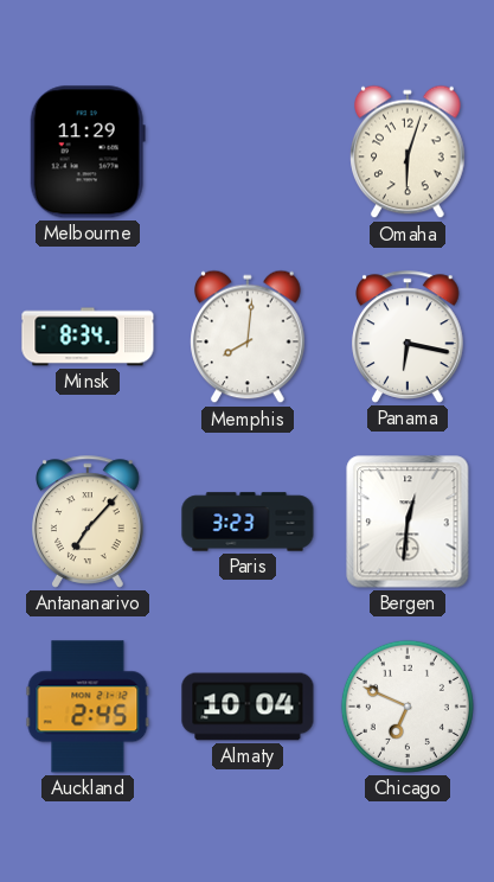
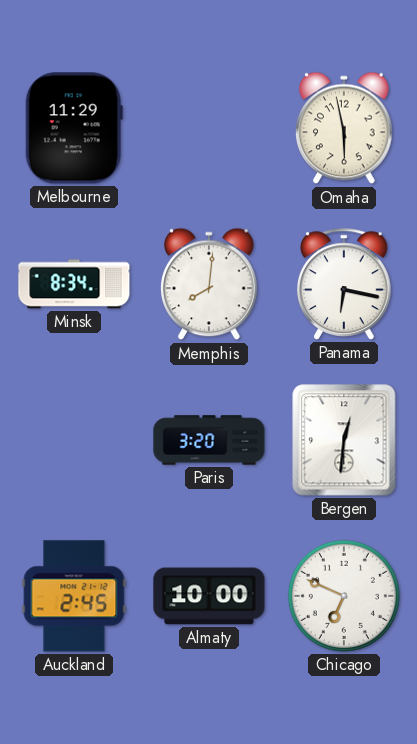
Omaha: 6:03 -> 5:58 (344, 128)
Antananarivo: 7:07 -> none (88, 522)
Paris: 3:23 -> 3:20 (209, 440)
Almaty: 10:04 -> 10:00 (209, 596)
